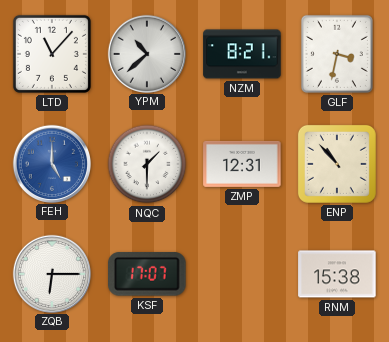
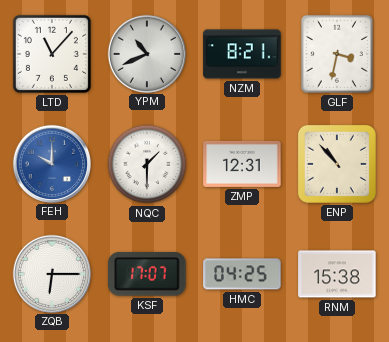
YPM: 10:38 -> 10:41 (146, 53)
FEH: 5:00 -> 10:00 (51, 163)
HMC: none -> 04:25 (242, 274)
